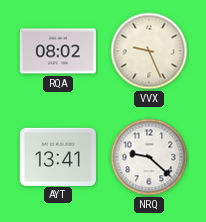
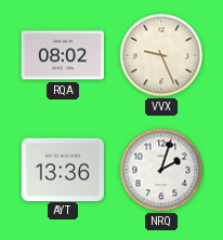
AYT: 13:41 -> 13:36 (63, 169)
NRQ: 9:22 -> 2:03 (161, 170)
